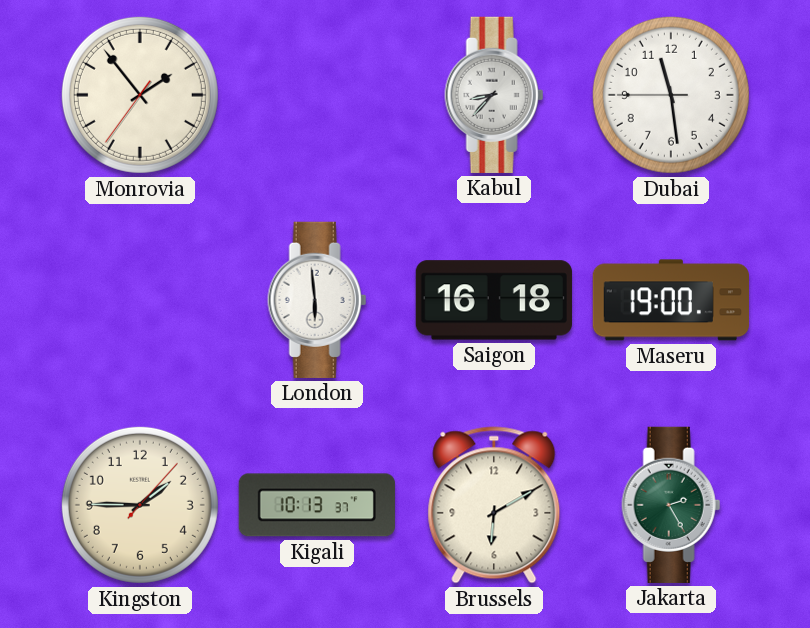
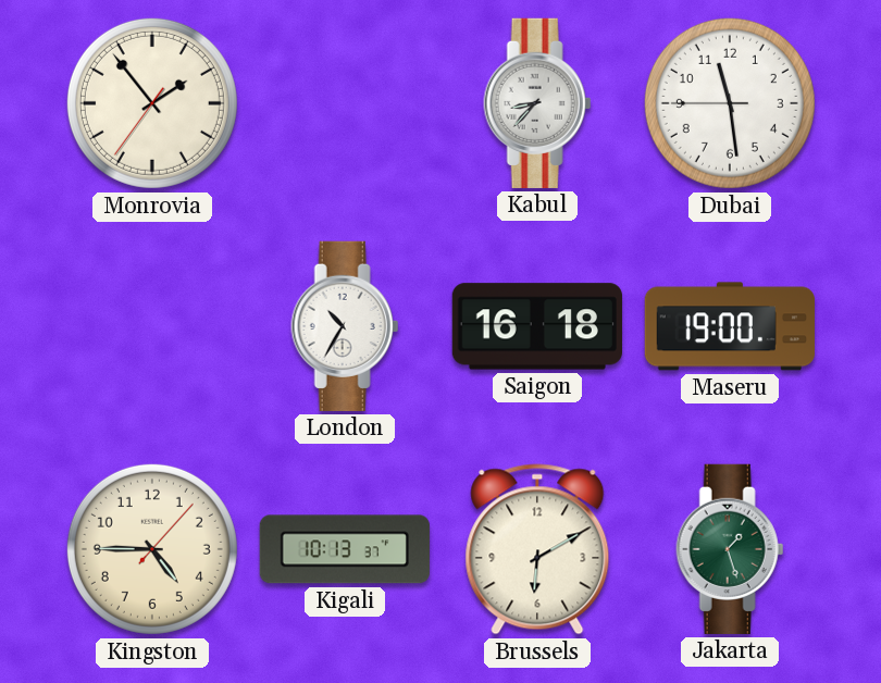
London: 5:59 -> 10:35 (345, 326)
Kingston: 1:45 -> 4:45 (152, 549)
Jakarta: 2:25 -> 1:27 (730, 549)
